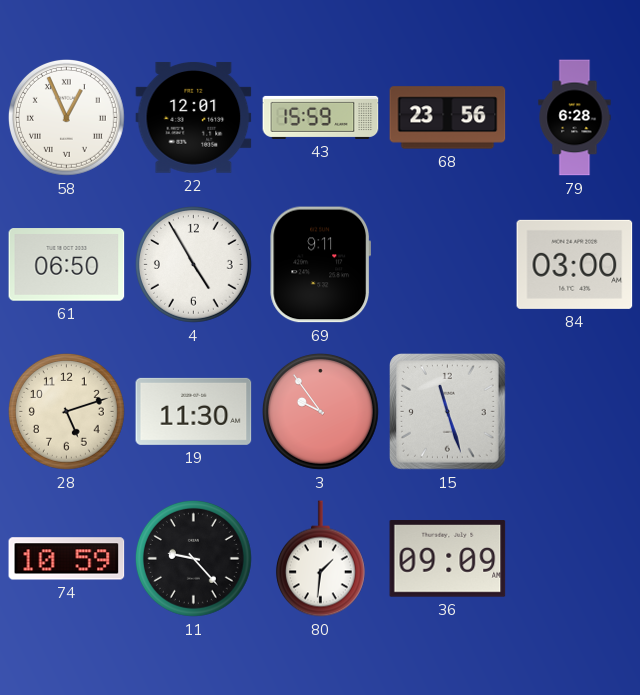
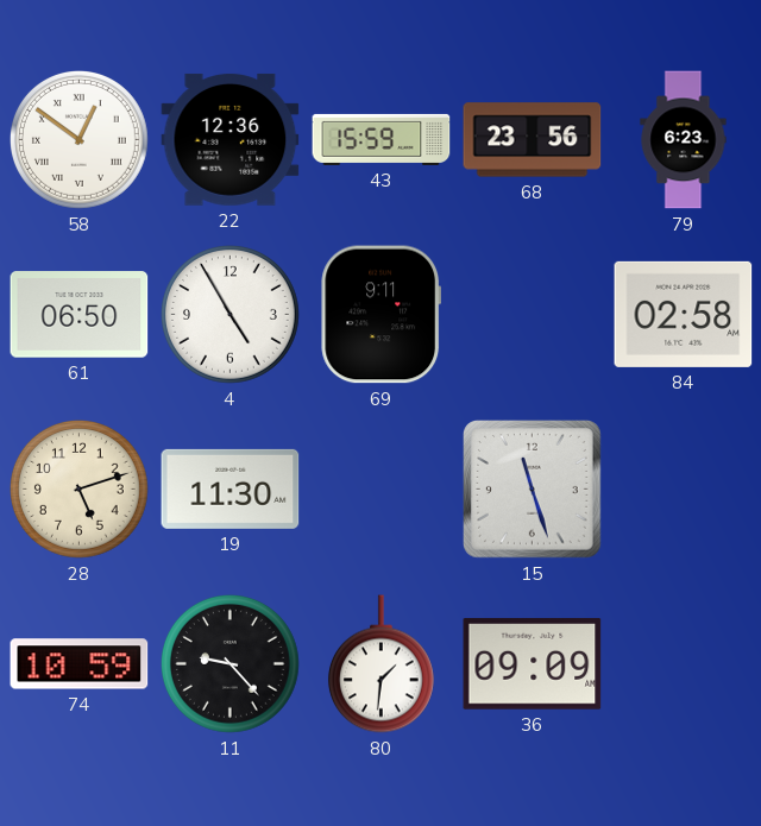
58: 12:56 -> 12:51 (80, 140)
22: 12:01 -> 12:36 (231, 139)
79: 6:28 -> 6:23 (684, 140)
84: 03:00 -> 02:58 (684, 314)
3: 9:54 -> none (321, 412)
